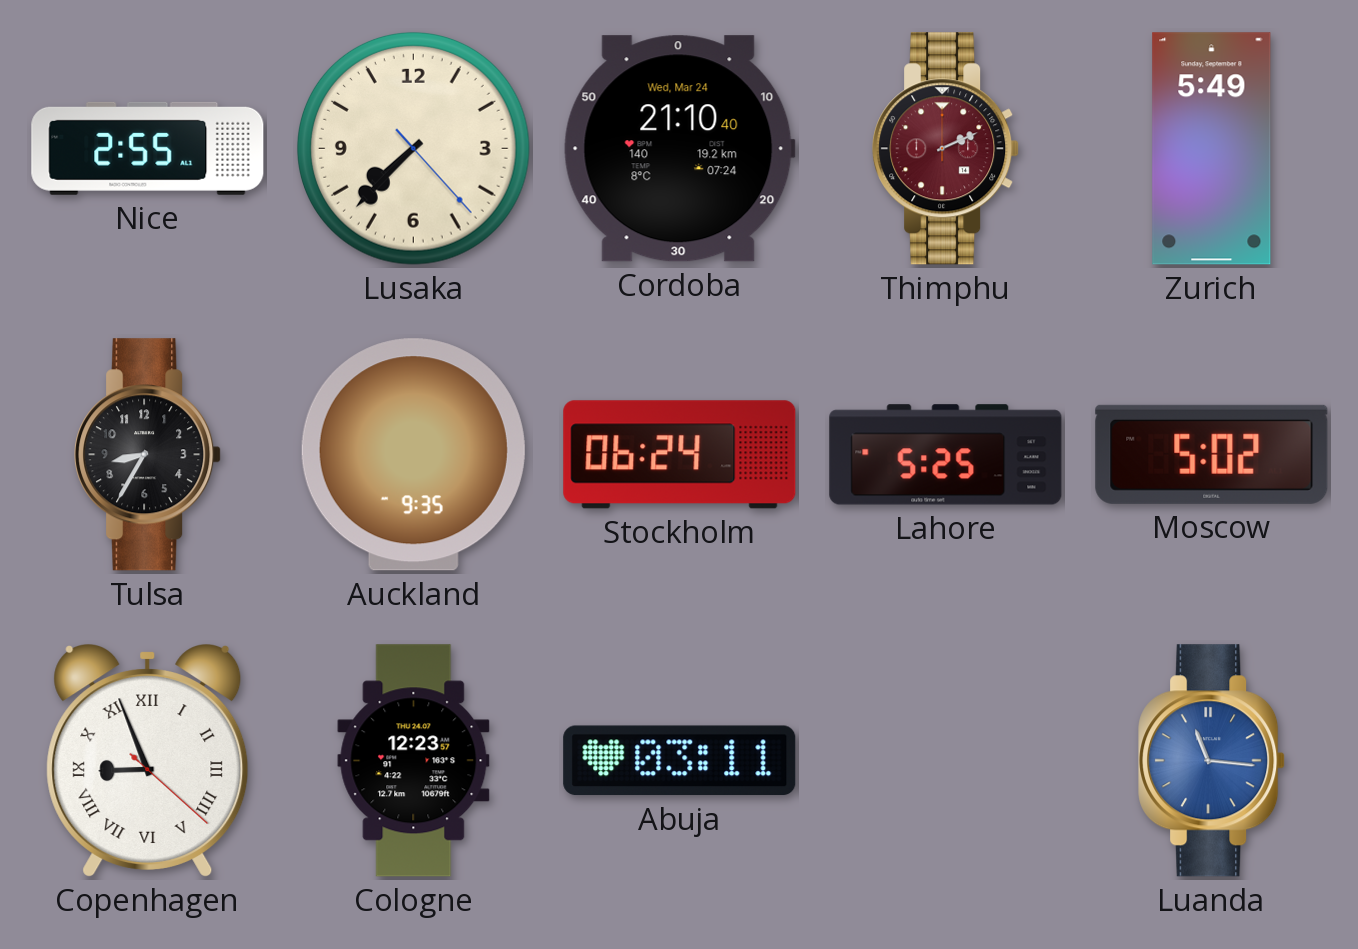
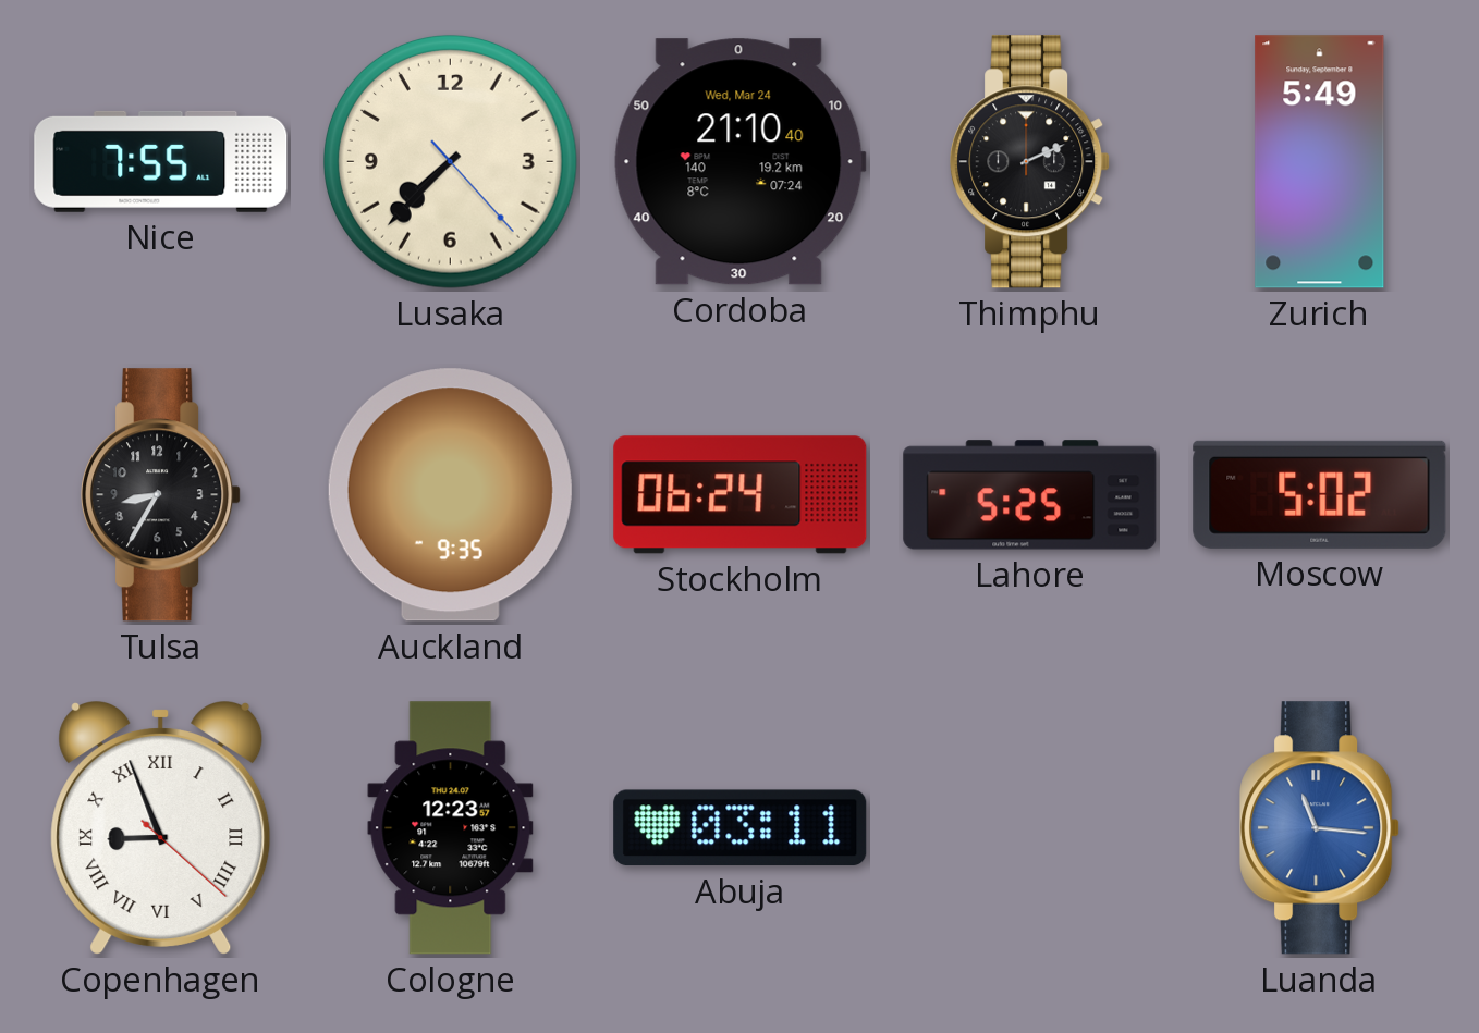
Nice: 2:55 -> 7:55 (161, 161)
Thimphu dial: burgundy -> black (1030, 162)
